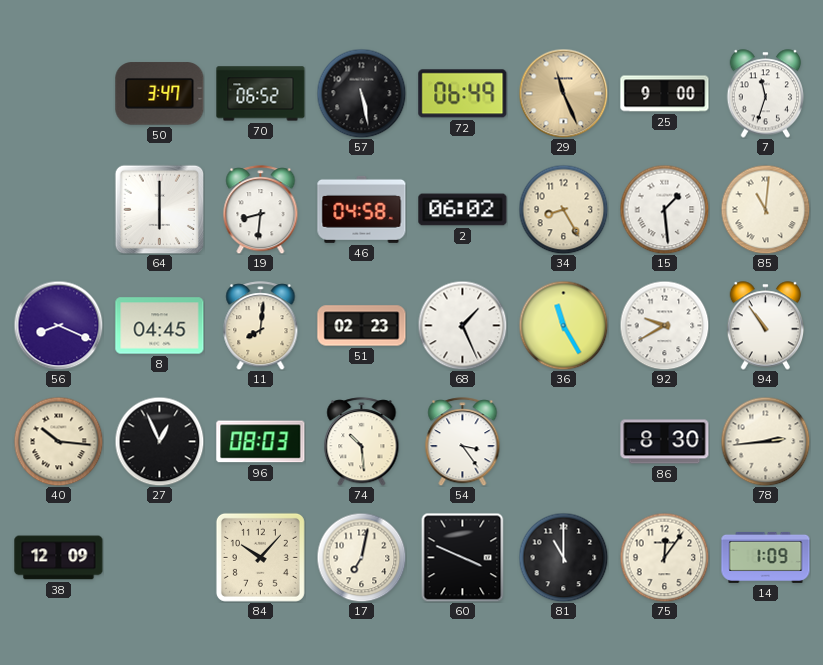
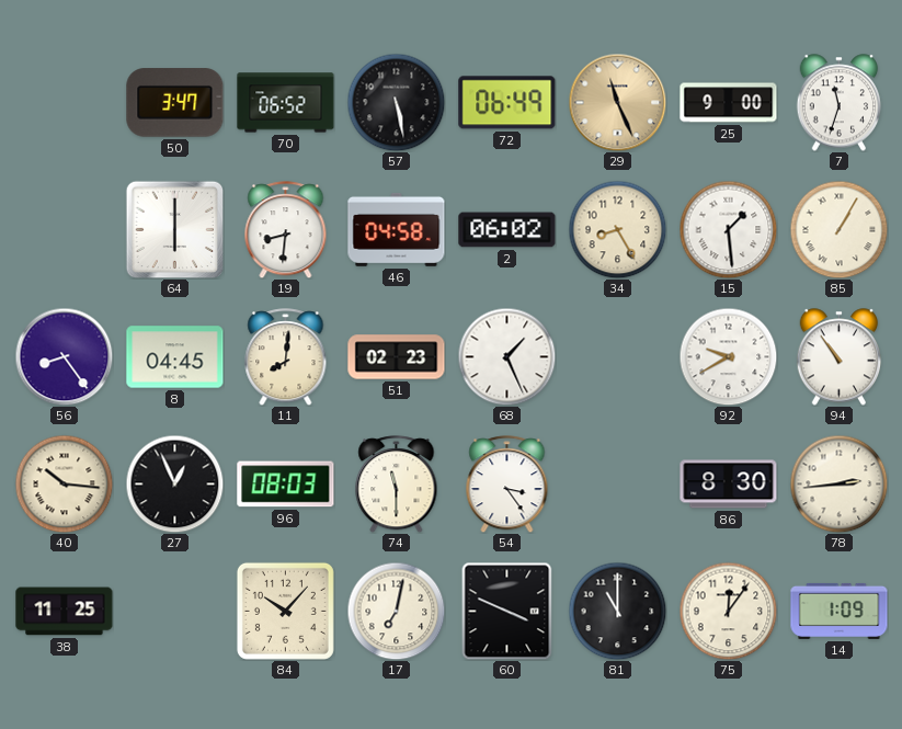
85: 11:01 -> 1:05 (838, 229)
56: 8:19 -> 8:24 (64, 356)
36: 11:25 -> none (563, 325)
74: 10:29 -> 11:30 (397, 485)
38: 12:09 -> 11:25 (65, 612)
